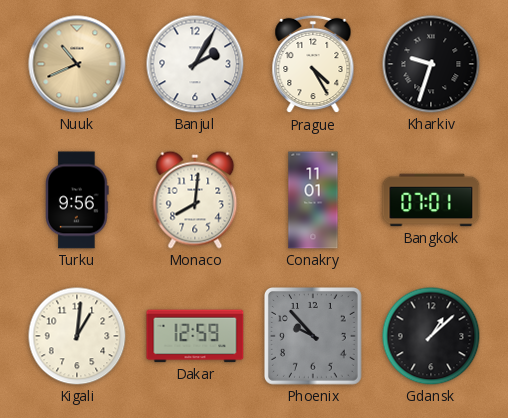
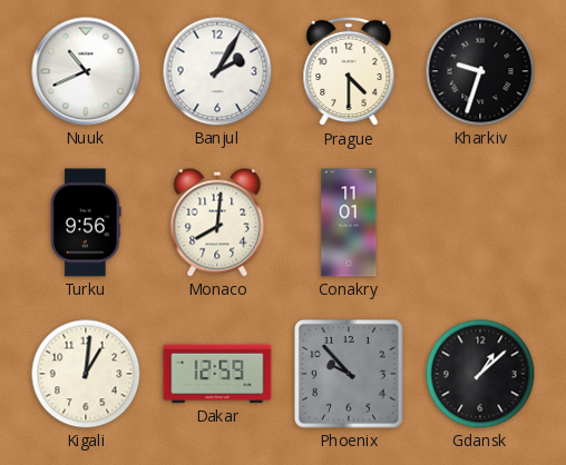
Nuuk dial: champagne -> white (86, 71)
Prague: 4:25 -> 4:30 (349, 71)
Bangkok: 07:01 -> none (431, 200)
